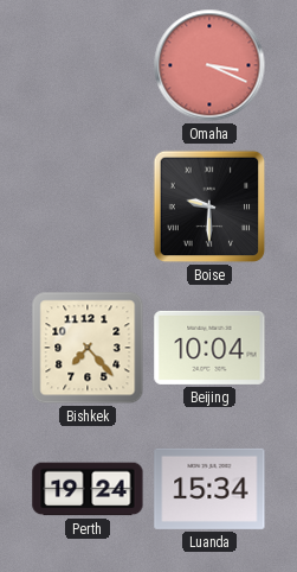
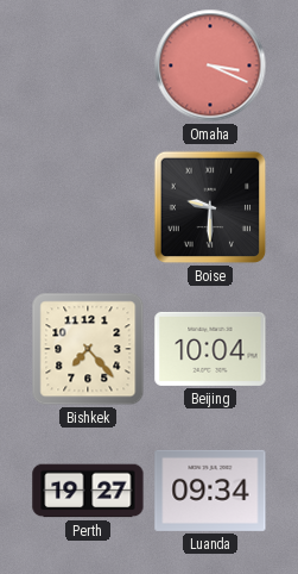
Perth: 19:24 -> 19:27 (88, 491)
Luanda: 15:34 -> 09:34 (210, 491)
